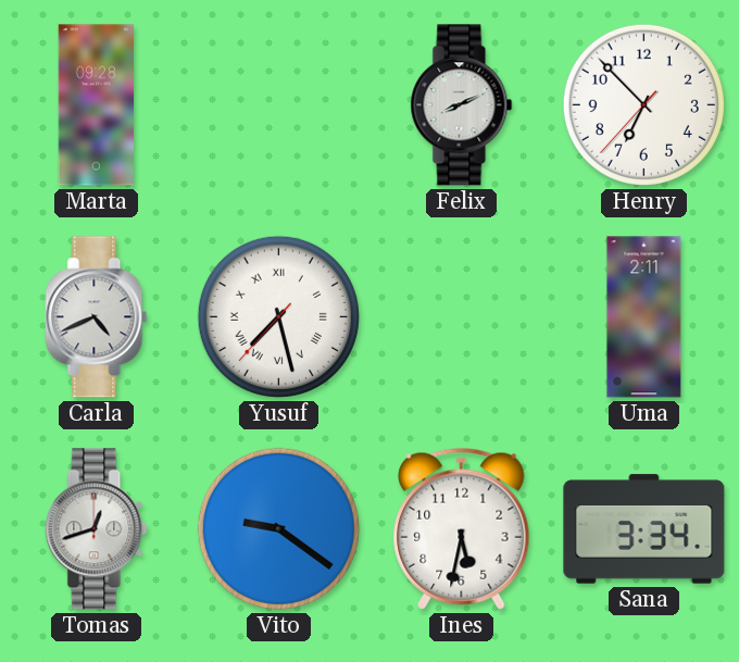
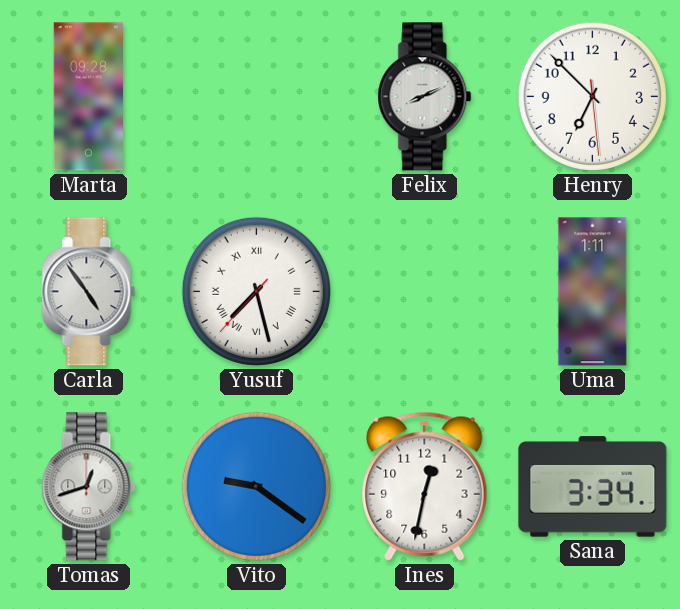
Henry: 6:52:37 -> 6:52:29 (592, 96)
Carla: 4:41 -> 4:54 (89, 292)
Uma: 2:11 -> 1:11 (593, 292)
Ines: 5:32 -> 12:32 (425, 486)
